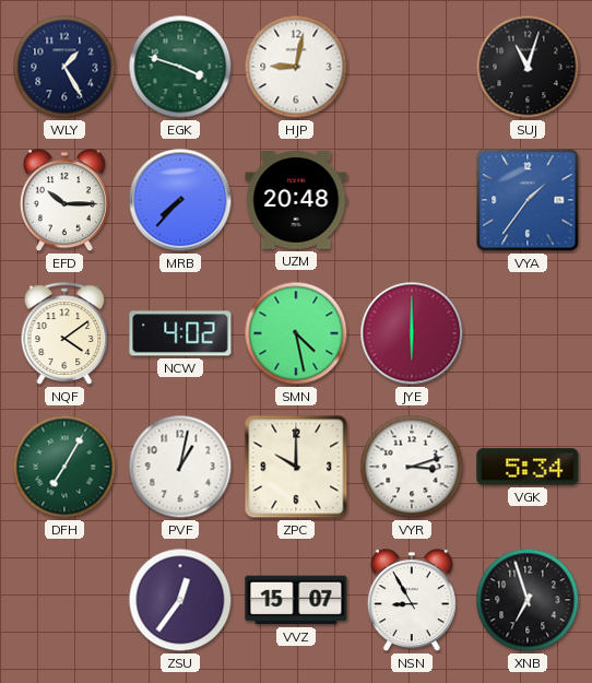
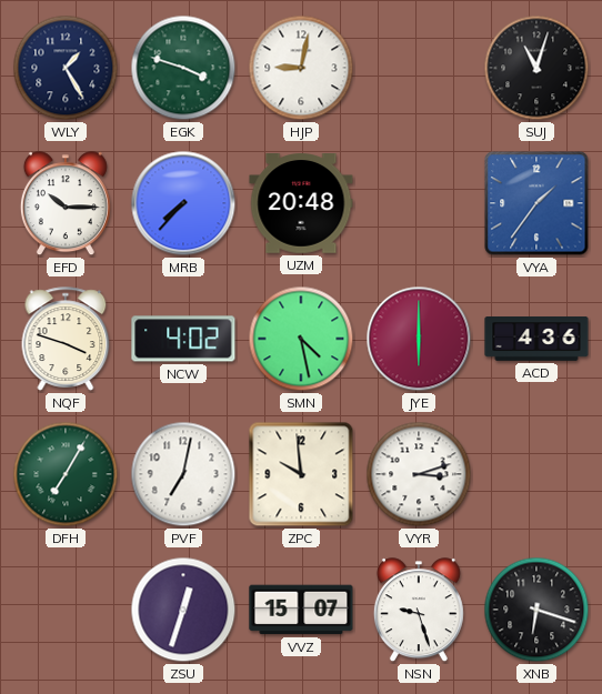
NQF: 4:09 -> 3:48 (66, 339)
ACD: none -> 4:36 (536, 340)
PVF: 1:02 -> 7:02 (183, 474)
ZPC: 10:00 -> 9:59 (301, 474)
VGK: 5:34 -> none (528, 467)
ZSU: 12:36 -> 12:33 (183, 610)
NSN: 8:55 -> 9:27 (419, 611)
XNB: 6:57 -> 6:18 (536, 610)
